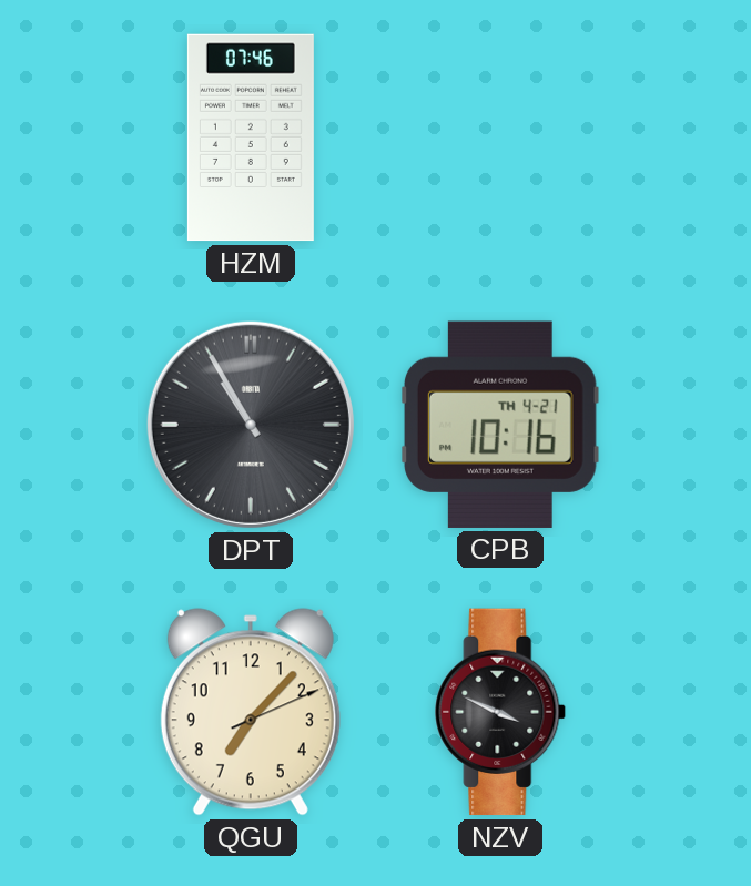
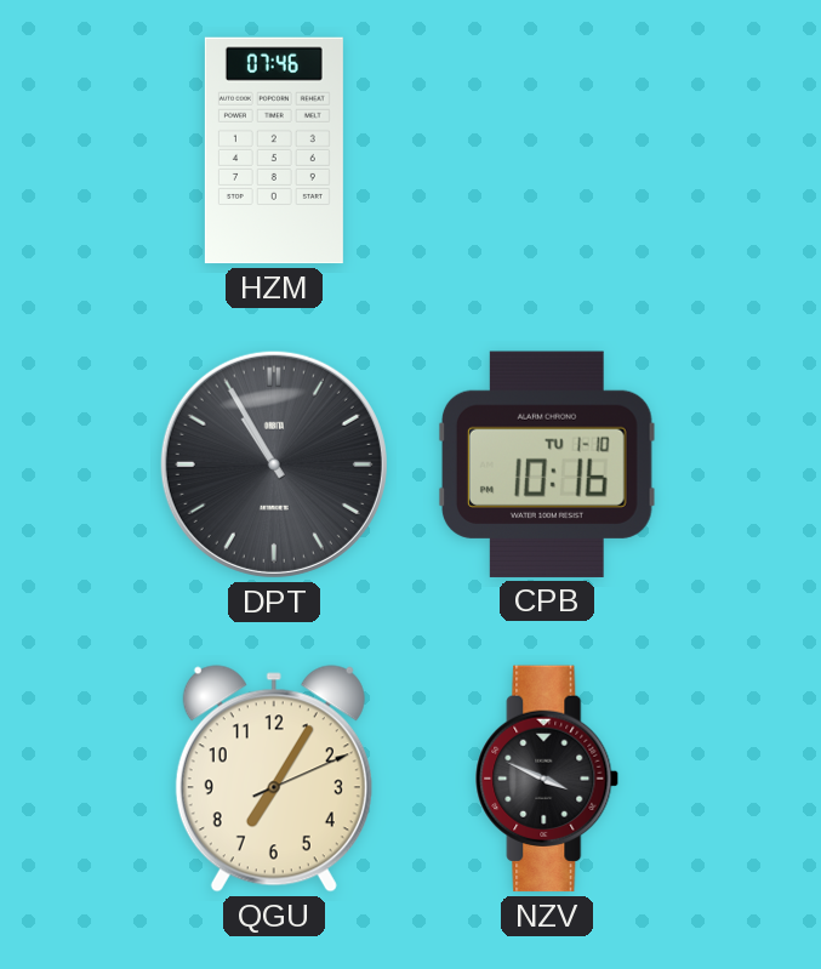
CPB date: TH 4-21 -> TU 1-10 (547, 464)
QGU: 7:07 -> 7:05 (274, 779)
